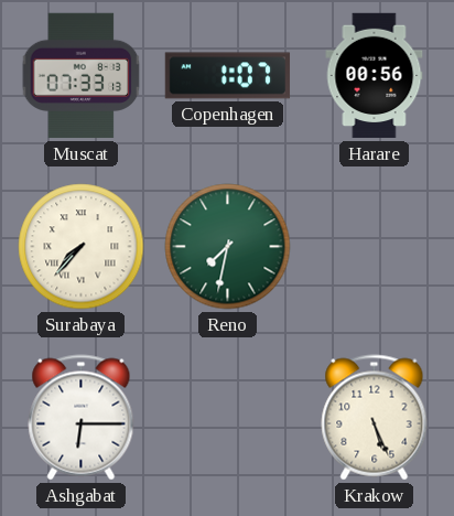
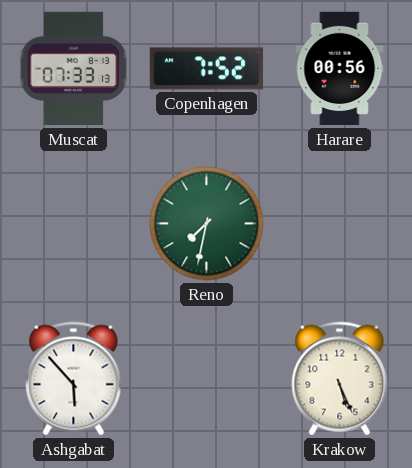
Copenhagen: 1:07 -> 7:52 (207, 69)
Surabaya: 7:37 -> none (82, 247)
Ashgabat: 6:15 -> 5:53 (74, 379)
